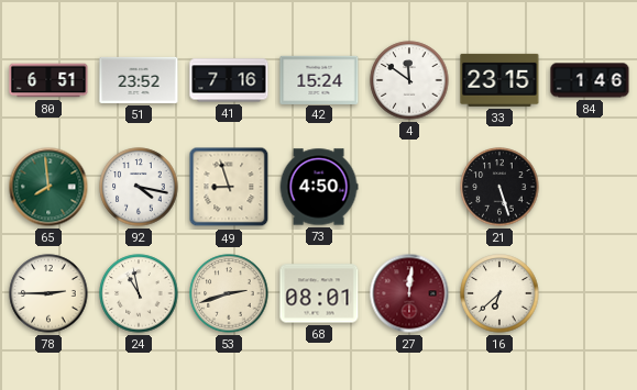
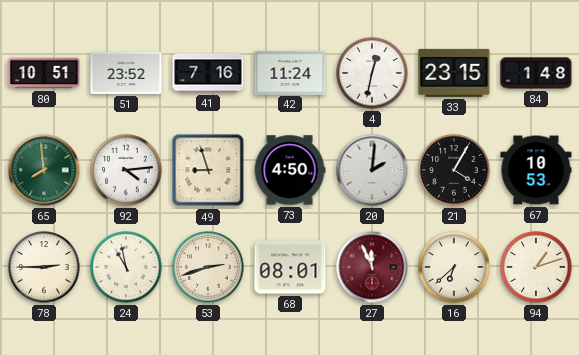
80: 6:51 -> 10:51 (44, 73)
42: 15:24 -> 11:24 (290, 72)
4: 11:51 -> 12:32 (372, 73)
84: 1:46 -> 1:48 (536, 73)
92: 4:17 -> 4:14 (126, 170)
20: none -> 2:01 (372, 170)
21: 5:27 -> 4:05 (454, 170)
67: none -> 10:53 (536, 170)
27: 12:01 -> 11:56 (372, 267)
94: none -> 1:12 (536, 267)
